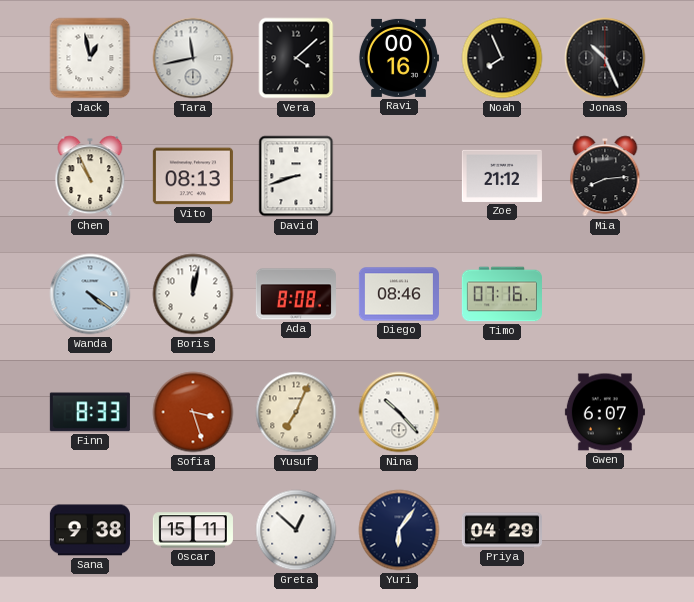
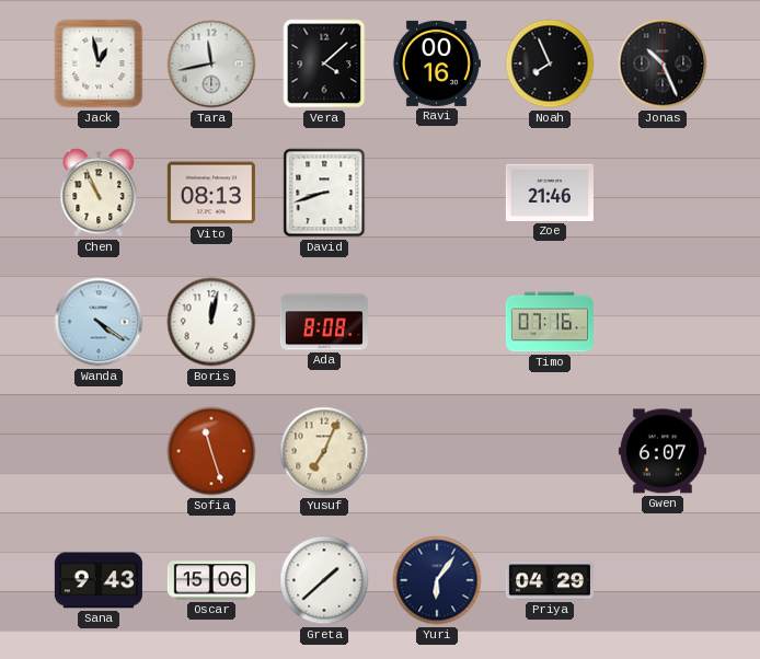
Zoe: 21:12 -> 21:46 (550, 193)
Mia: 8:14 -> none (605, 176)
Diego: 08:46 -> none (399, 294)
Finn: 8:33 -> none (90, 412)
Sofia: 3:27 -> 11:27 (211, 451)
Nina: 10:23 -> none (399, 412)
Sana: 9:38 -> 9:43 (99, 580)
Oscar: 15:11 -> 15:06 (211, 580)
Greta: 12:52 -> 1:38 (324, 580)
